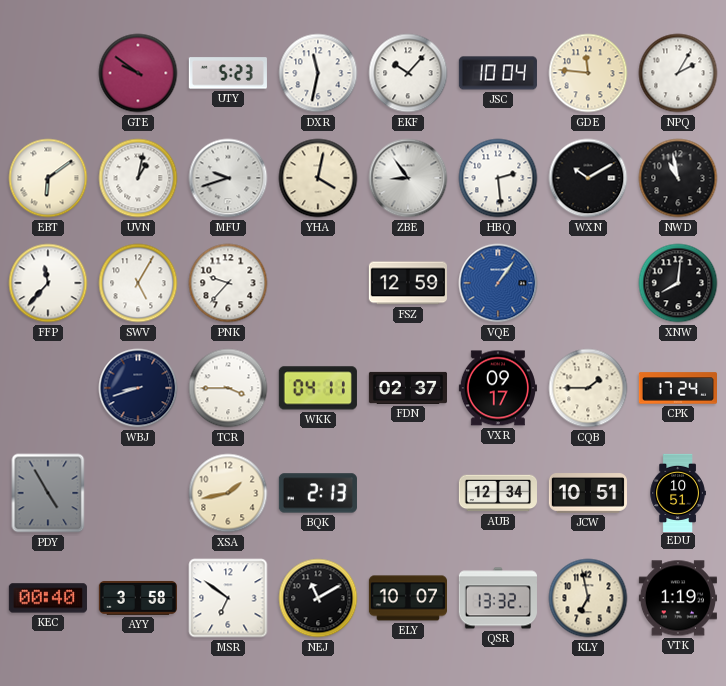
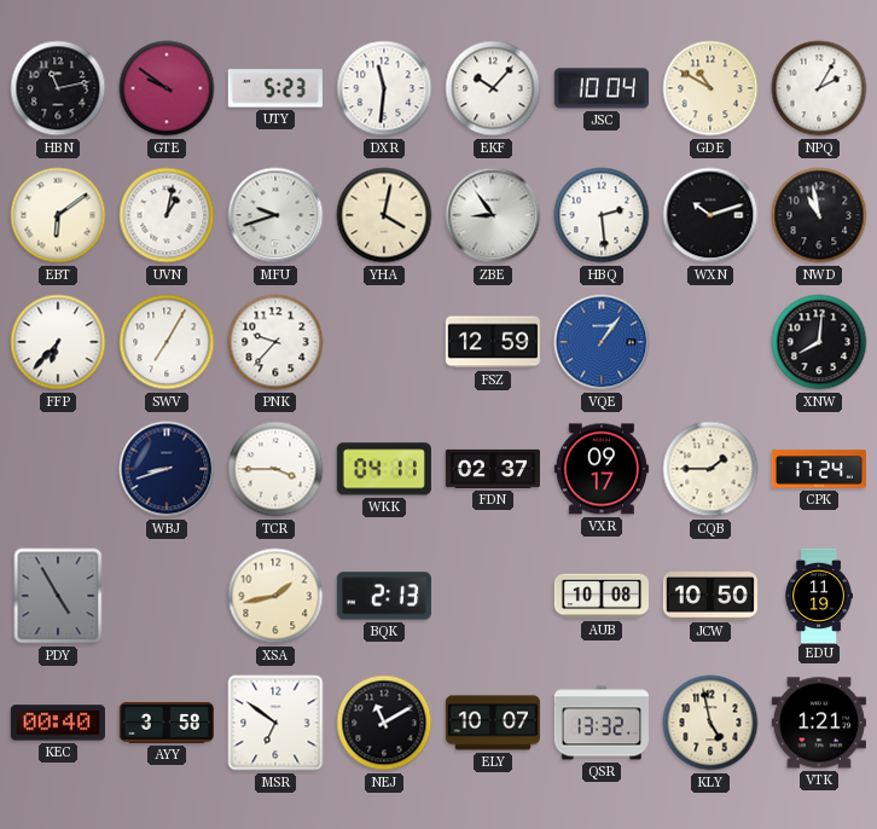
HBN: none -> 11:13 (58, 88)
DXR: 11:32 -> 11:31 (384, 88)
GDE: 11:46 -> 10:50 (710, 88)
WXN: 10:10 -> 10:12 (710, 215)
FFP: 11:37 -> 6:37 (58, 342)
SWV: 5:05 -> 7:05 (167, 342)
AUB: 12:34 -> 10:08 (600, 596)
JCW: 10:51 -> 10:50 (710, 596)
EDU: 10:51 -> 11:19 (819, 595)
KLY: 6:58 -> 4:58 (710, 723)
VTK: 1:19 -> 1:21 (819, 723)
